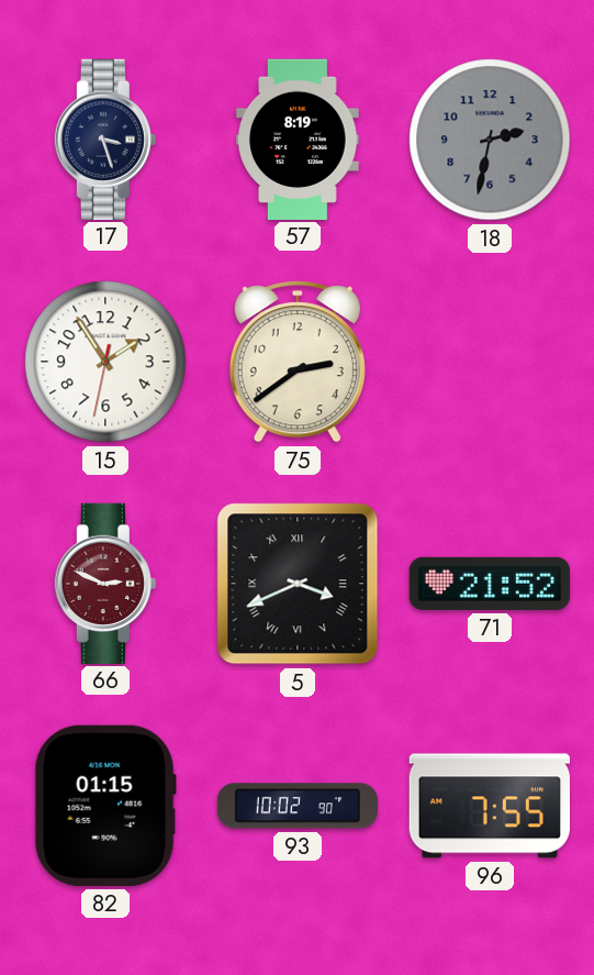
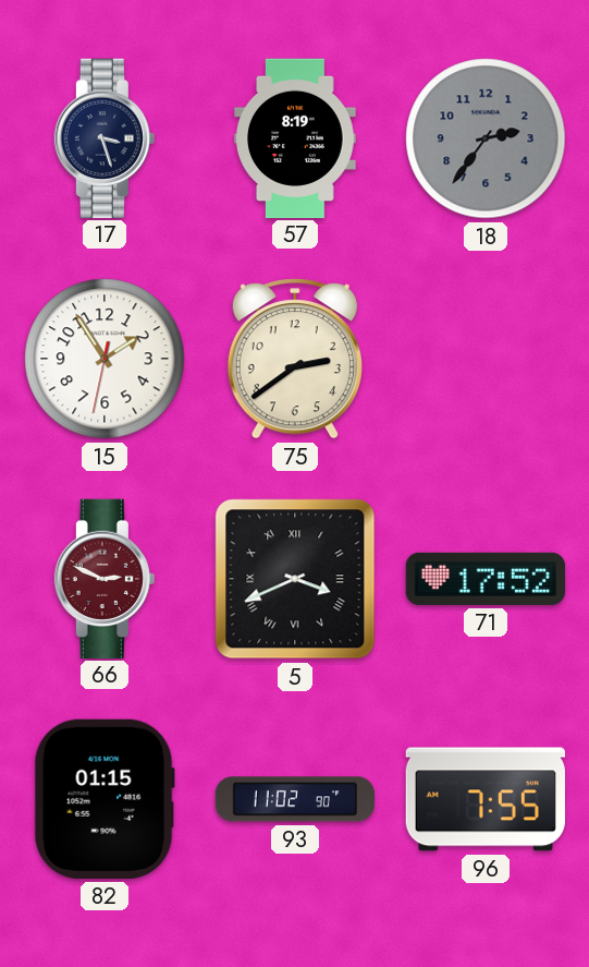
18: 2:32 -> 2:36 (486, 138)
71: 21:52 -> 17:52 (484, 579)
93: 10:02 -> 11:02 (294, 799)
